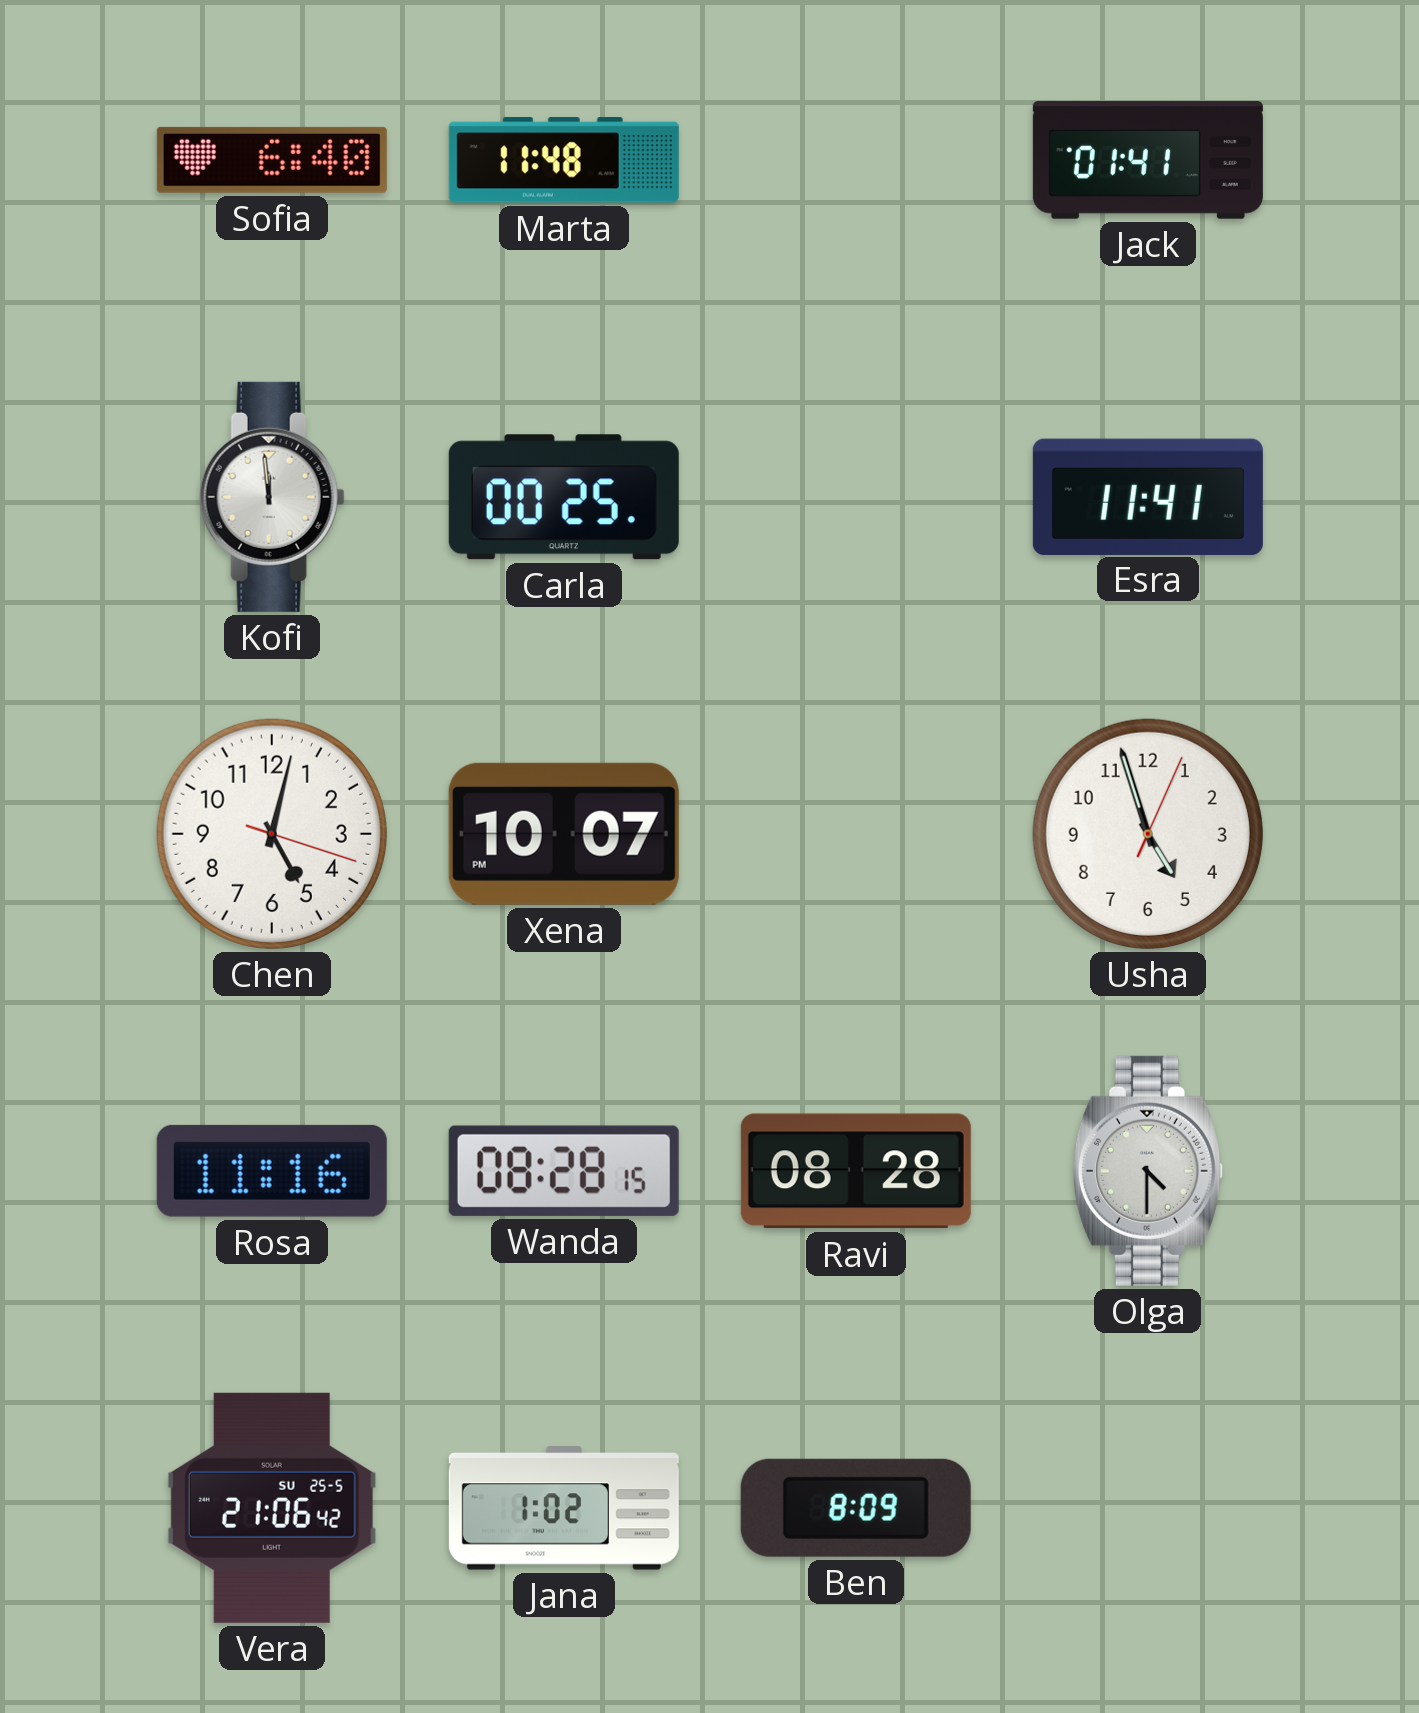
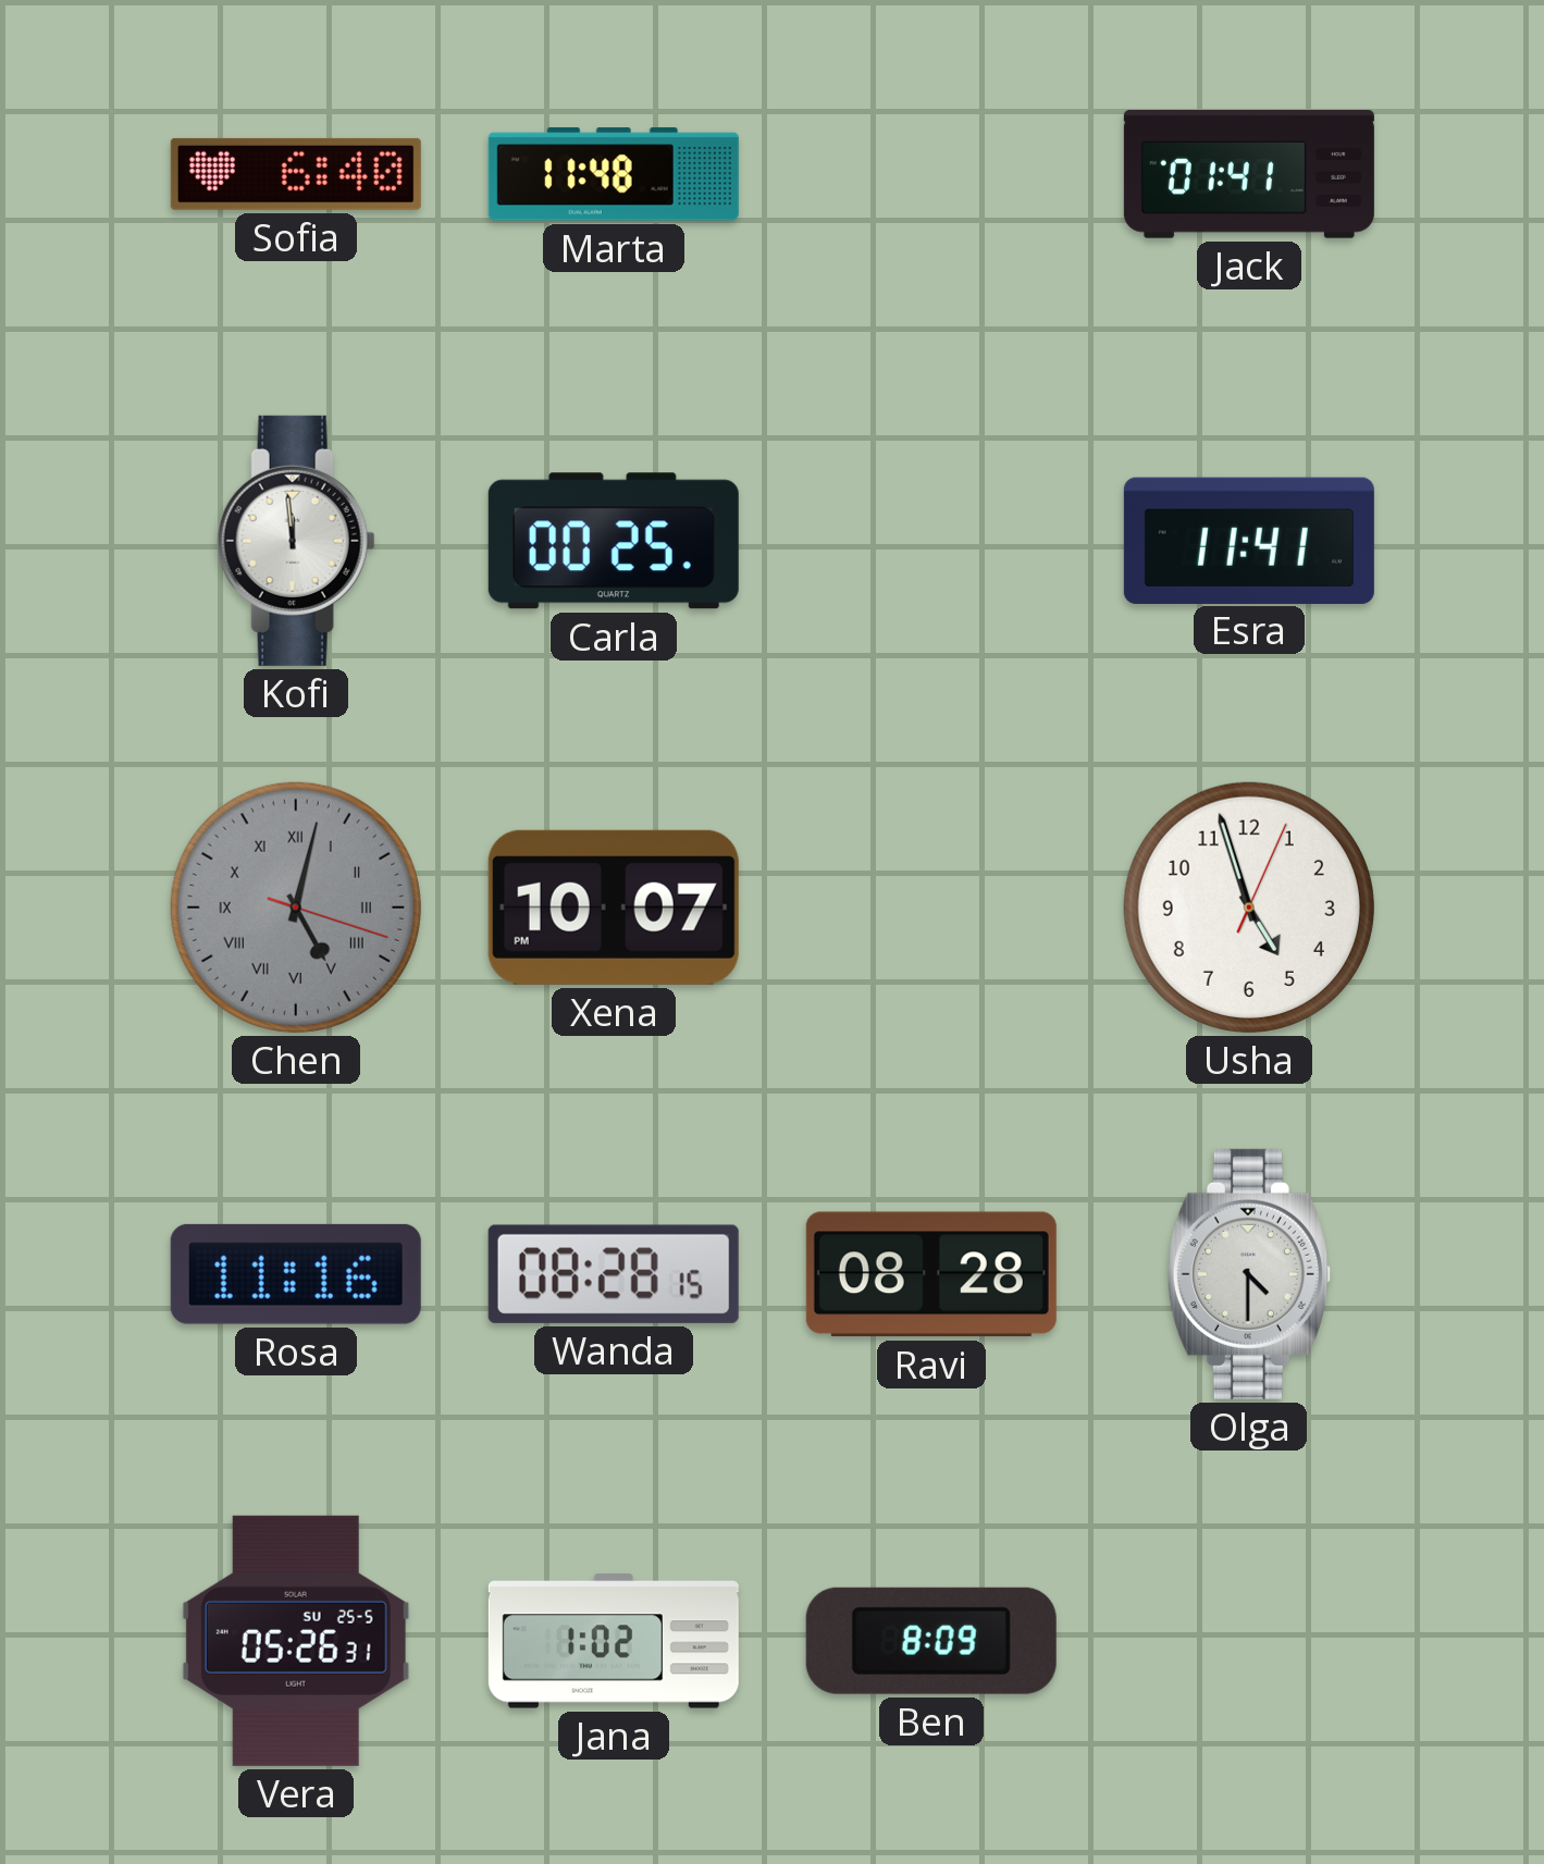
Chen dial: white -> grey (296, 908)
Chen numerals: Arabic -> Roman (296, 908)
Vera: 21:06 -> 05:26 (296, 1641)
